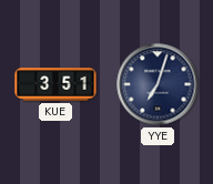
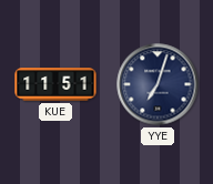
KUE: 3:51 -> 11:51 (55, 84)
